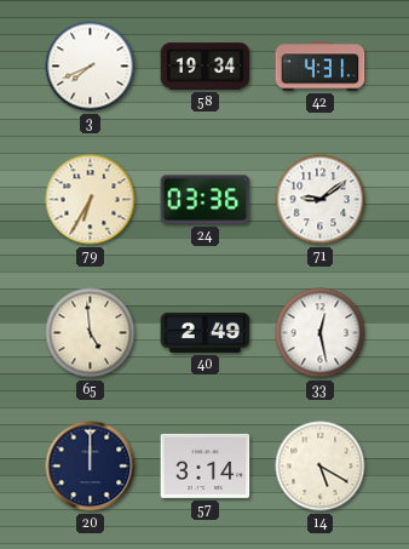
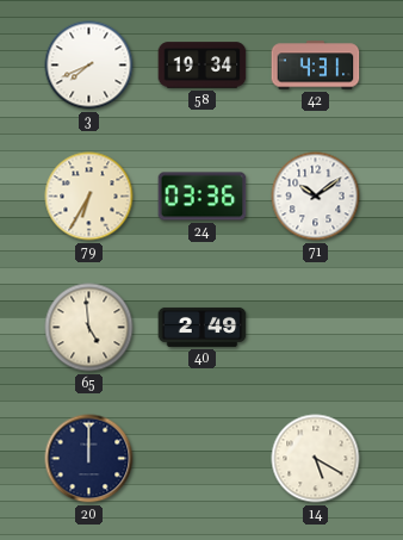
71: 9:09 -> 10:09 (316, 197)
33: 12:28 -> none (321, 333)
57: 3:14 -> none (206, 465)
